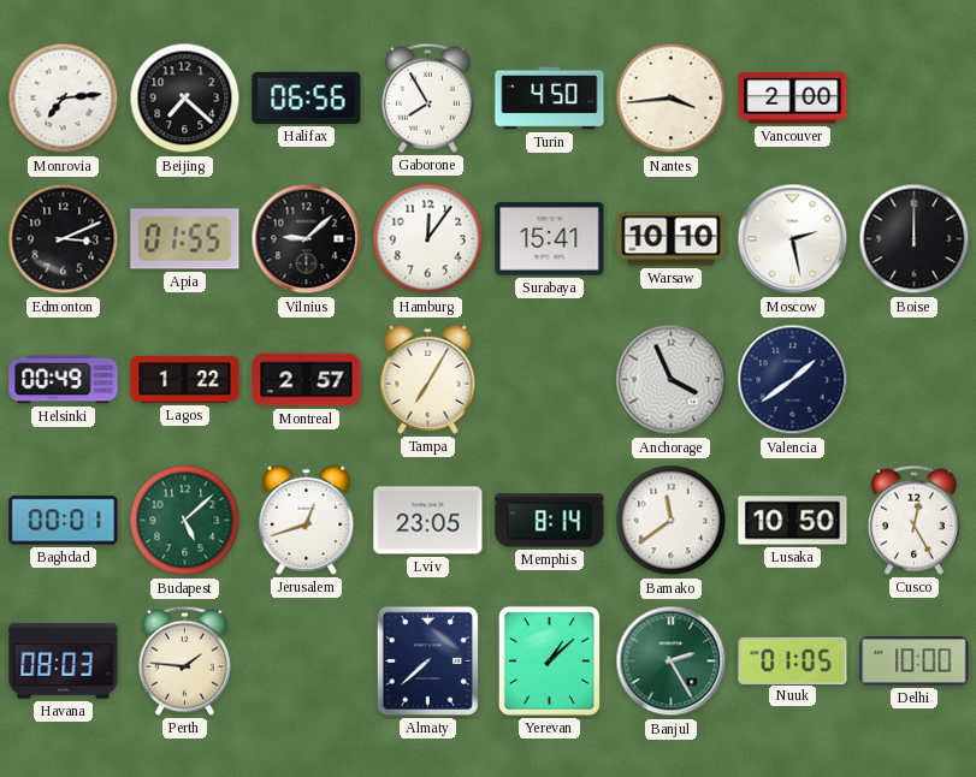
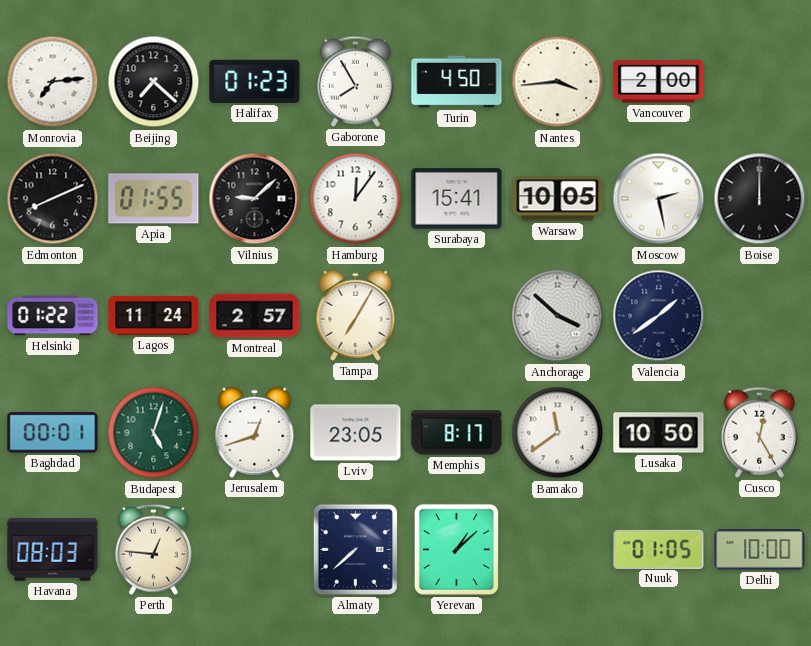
Halifax: 06:56 -> 01:23 (255, 81)
Edmonton: 3:11 -> 8:11 (53, 199)
Warsaw: 10:10 -> 10:05 (558, 199)
Helsinki: 00:49 -> 01:22 (53, 316)
Lagos: 1:22 -> 11:24 (154, 315)
Anchorage: 3:56 -> 3:52 (558, 316)
Budapest: 5:08 -> 5:03 (154, 433)
Memphis: 8:14 -> 8:17 (457, 433)
Perth: 1:46 -> 12:46 (153, 549)
Banjul: 2:25 -> none (672, 662)
